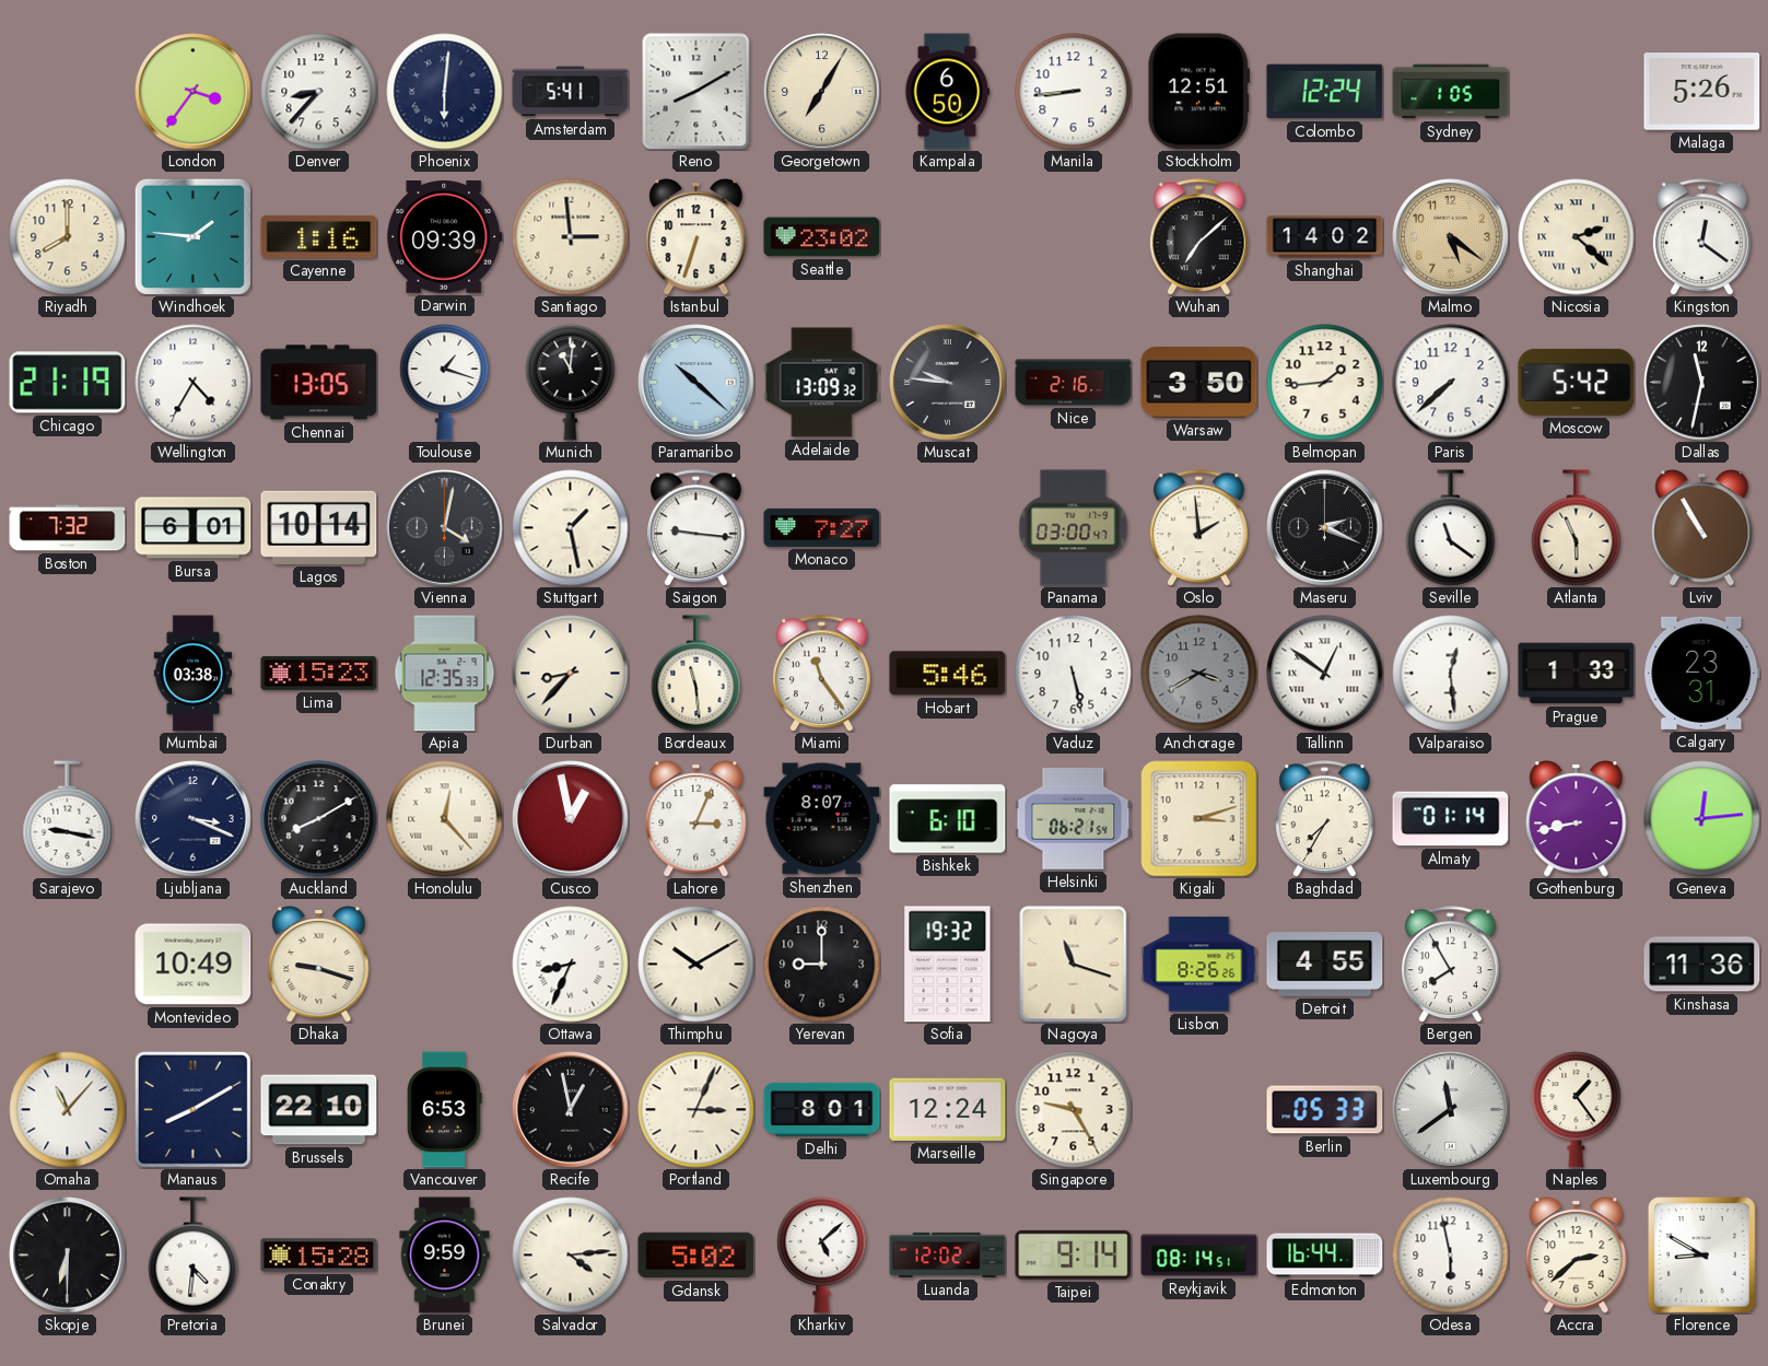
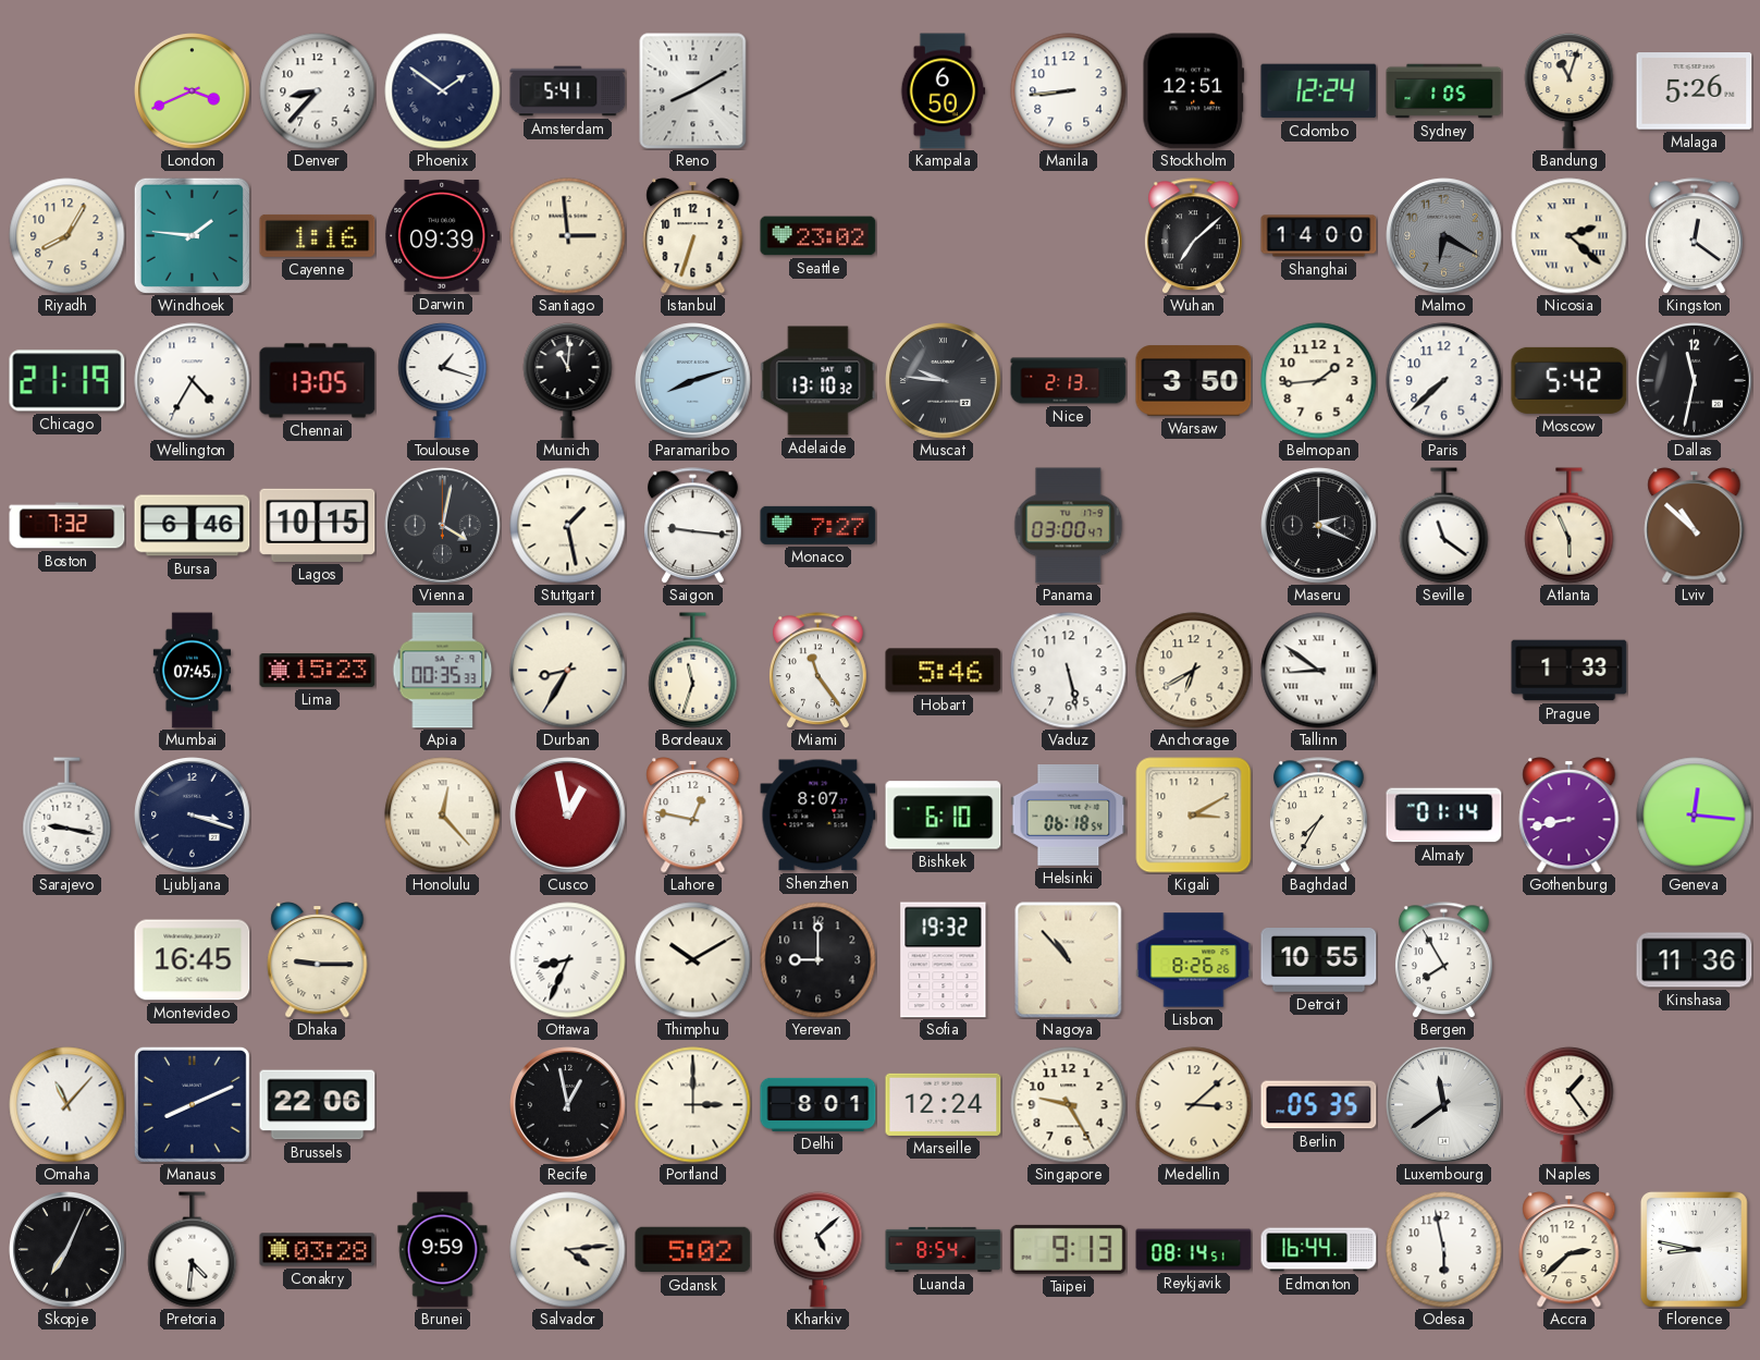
London: 3:36 -> 3:41 (193, 91)
Phoenix: 6:01 -> 1:51 (443, 91)
Georgetown: 7:05 -> none (822, 92)
Bandung: none -> 11:03 (1570, 90)
Riyadh: 8:00 -> 8:05 (67, 236)
Shanghai: 14:02 -> 14:00 (1319, 236)
Malmo: 5:21 -> 6:20 (1444, 236)
Malmo dial: champagne -> grey (1444, 236)
Paramaribo: 10:22 -> 8:12 (693, 381)
Adelaide: 13:09 -> 13:10 (819, 381)
Nice: 2:16 -> 2:13 (1069, 381)
Bursa: 6:01 -> 6:46 (193, 526)
Lagos: 10:14 -> 10:15 (318, 525)
Oslo: 1:59 -> none (1198, 528)
Lviv: 10:55 -> 10:52 (1695, 526)
Mumbai: 03:38 -> 07:45 (193, 671)
Apia: 12:35 -> 00:35 (443, 671)
Durban: 8:37 -> 8:35 (568, 671)
Bordeaux: 11:29 -> 11:33 (693, 671)
Anchorage: 3:40 -> 6:40 (1194, 671)
Anchorage dial: grey -> cream (1194, 671)
Tallinn: 12:51 -> 8:51 (1319, 671)
Valparaiso: 12:29 -> none (1451, 674)
Calgary: 23:31 -> none (1702, 673)
Ljubljana: 3:19 -> 3:18 (193, 816)
Auckland: 8:10 -> none (319, 819)
Lahore: 3:04 -> 12:47 (693, 816)
Helsinki: 06:21 -> 06:18 (1069, 814)
Kigali: 3:12 -> 3:10 (1194, 816)
Geneva: 12:14 -> 12:16 (1695, 816)
Montevideo: 10:49 -> 16:45 (193, 960)
Dhaka: 9:18 -> 9:15 (318, 960)
Nagoya: 11:18 -> 10:53 (1069, 960)
Detroit: 4:55 -> 10:55 (1319, 960)
Manaus: 8:10 -> 8:11 (192, 1104)
Brussels: 22:10 -> 22:06 (318, 1105)
Vancouver: 6:53 -> none (445, 1110)
Portland: 3:04 -> 3:00 (693, 1105)
Medellin: none -> 3:08 (1194, 1105)
Berlin: 05:33 -> 05:35 (1319, 1105)
Skopje: 6:30 -> 7:04 (67, 1250)
Conakry: 15:28 -> 03:28 (318, 1250)
Luanda: 12:02 -> 8:54 (944, 1249)
Taipei: 9:14 -> 9:13 (1069, 1249)
Florence: 8:50 -> 8:47 (1695, 1250)
